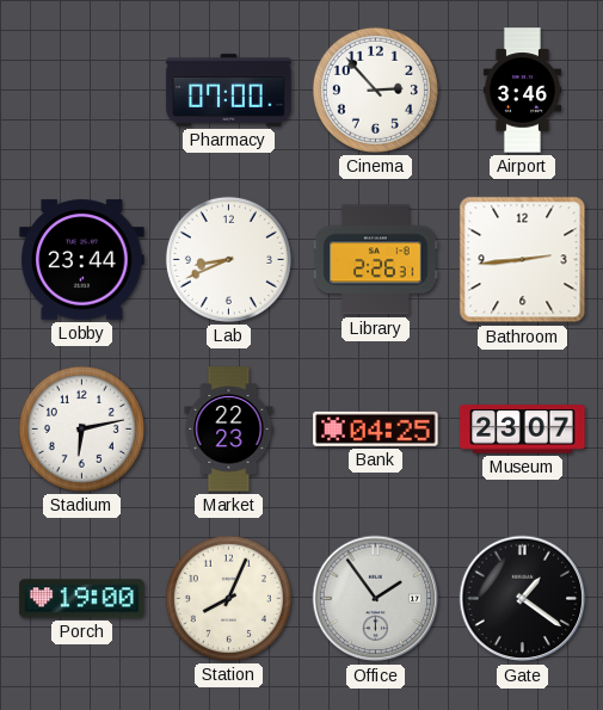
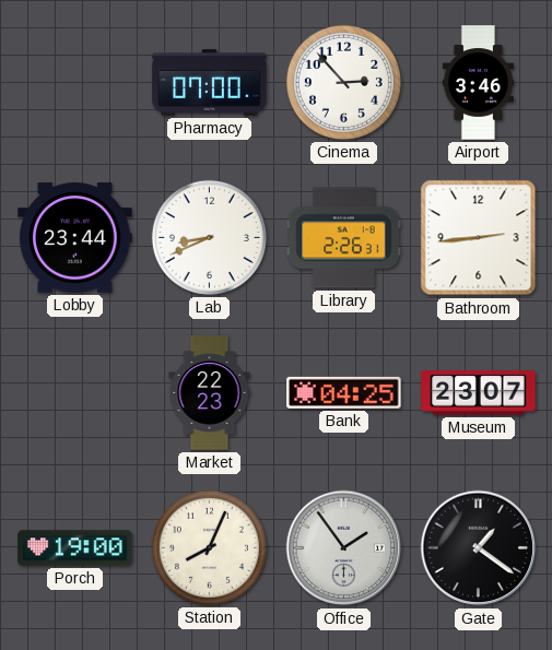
Stadium: 6:13 -> none (81, 428)
